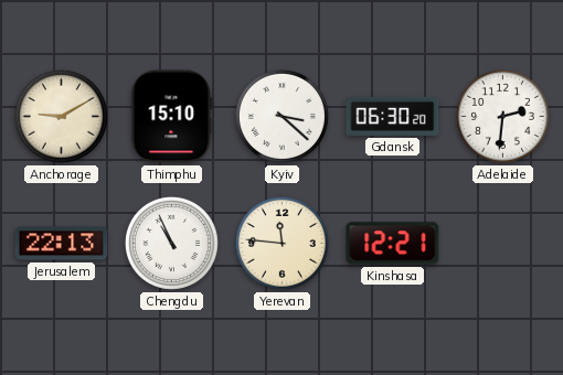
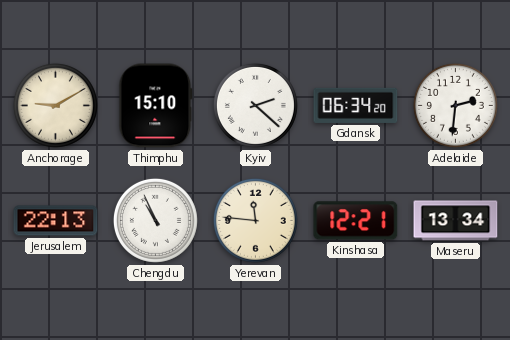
Kyiv: 3:22 -> 2:22 (255, 105)
Gdansk: 06:30 -> 06:34 (356, 105)
Maseru: none -> 13:34 (456, 221)
